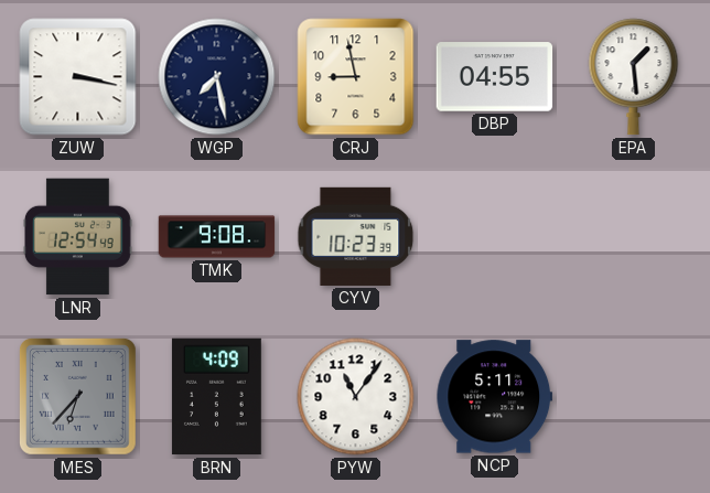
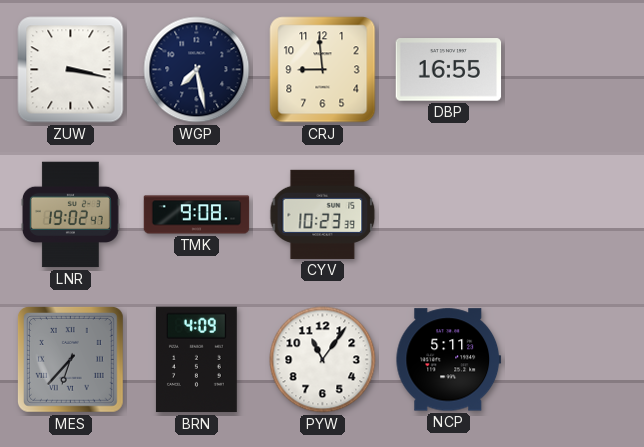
CRJ: 8:58 -> 8:59 (323, 70)
DBP: 04:55 -> 16:55 (449, 70)
EPA: 1:29 -> none (634, 77)
LNR: 12:54 -> 19:02 (70, 215)
